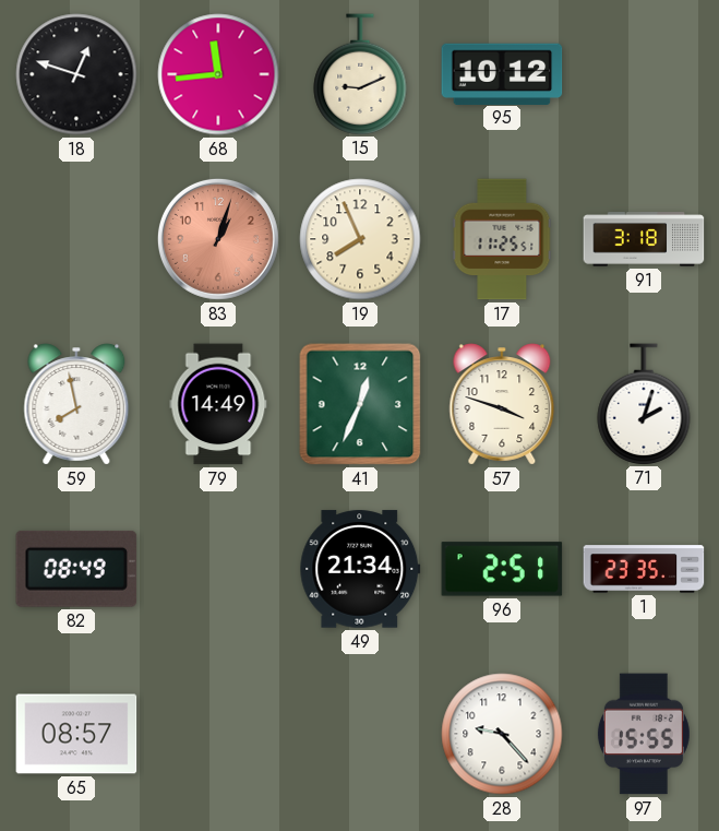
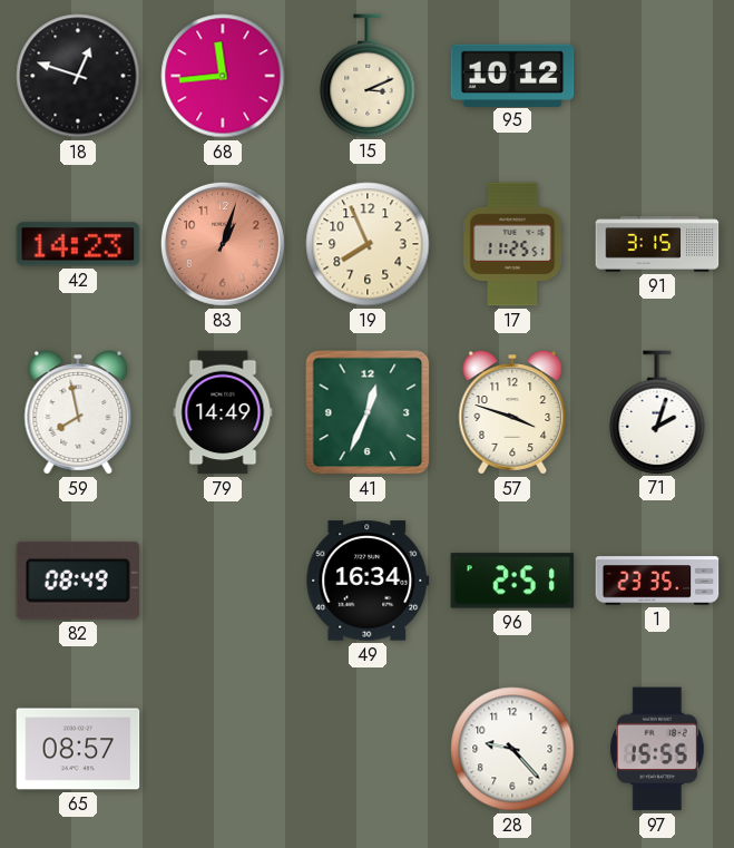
15: 9:11 -> 3:11 (368, 76)
42: none -> 14:23 (78, 244)
91: 3:18 -> 3:15 (657, 244)
49: 21:34 -> 16:34 (368, 581)
